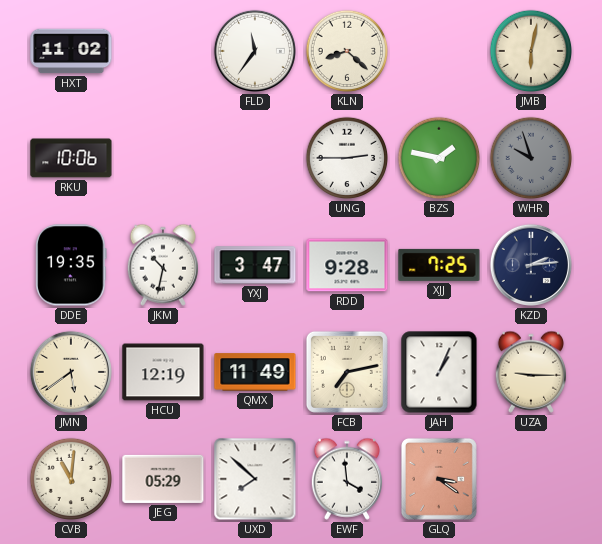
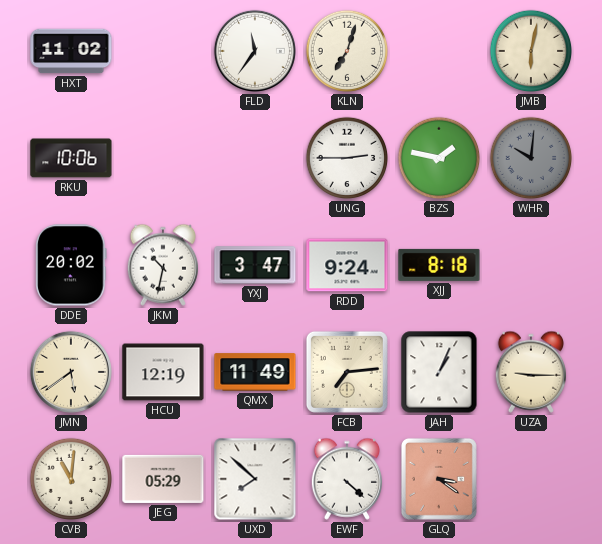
KLN: 8:22 -> 7:03 (347, 51)
WHR: 9:57 -> 10:01 (531, 158)
DDE: 19:35 -> 20:02 (71, 265)
RDD: 9:28 -> 9:24 (347, 265)
XJJ: 7:25 -> 8:18 (439, 265)
KZD: 2:14 -> none (531, 265)
FCB: 7:13 -> 7:14 (347, 372)
EWF: 3:59 -> 4:22 (346, 479)
